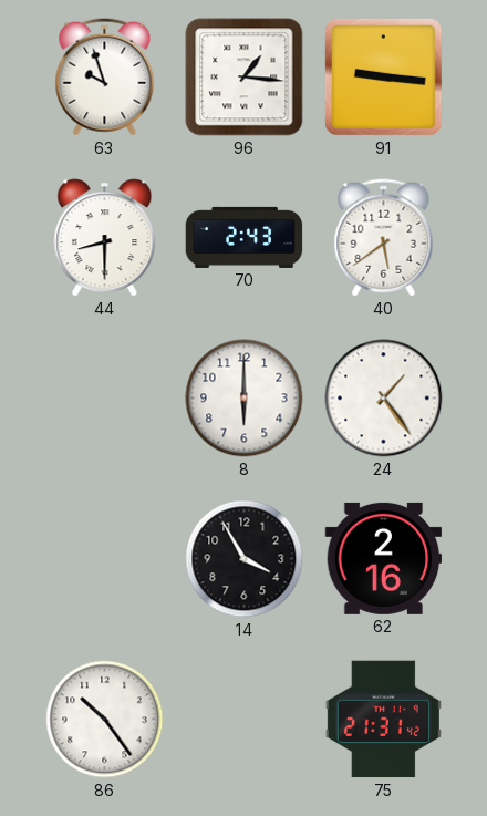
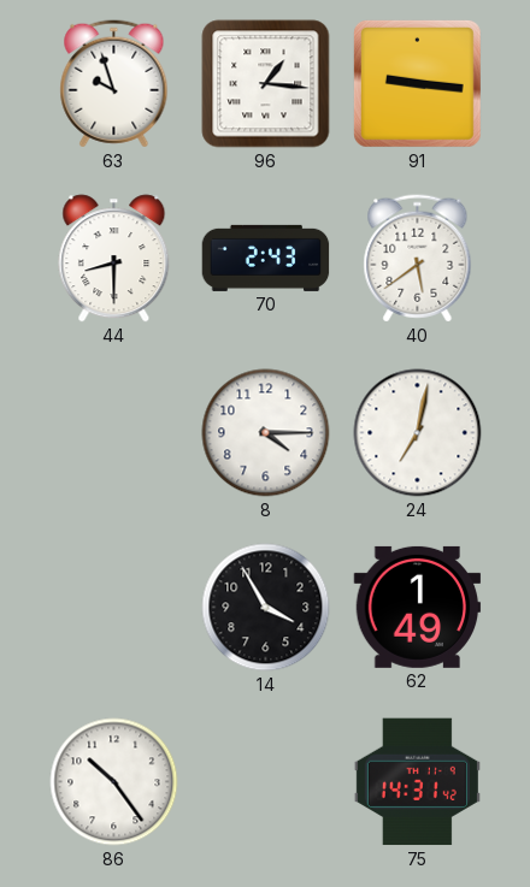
8: 6:00 -> 4:15 (266, 433)
24: 1:24 -> 7:02 (418, 433)
62: 2:16 -> 1:49 (418, 607)
75: 21:31 -> 14:31 (417, 782)
